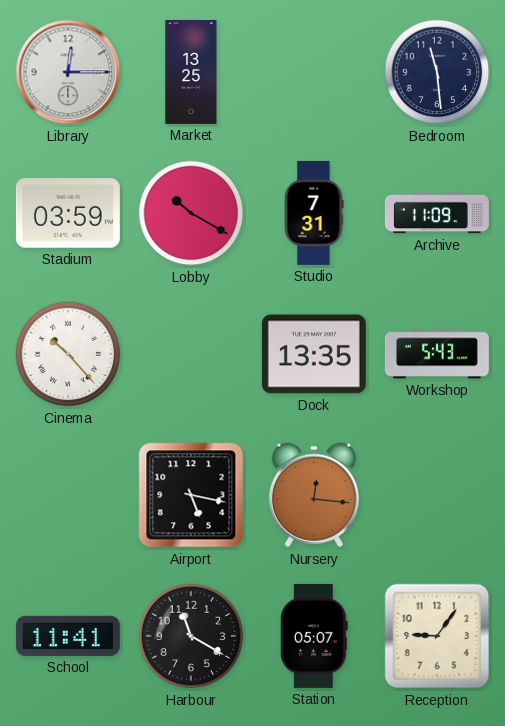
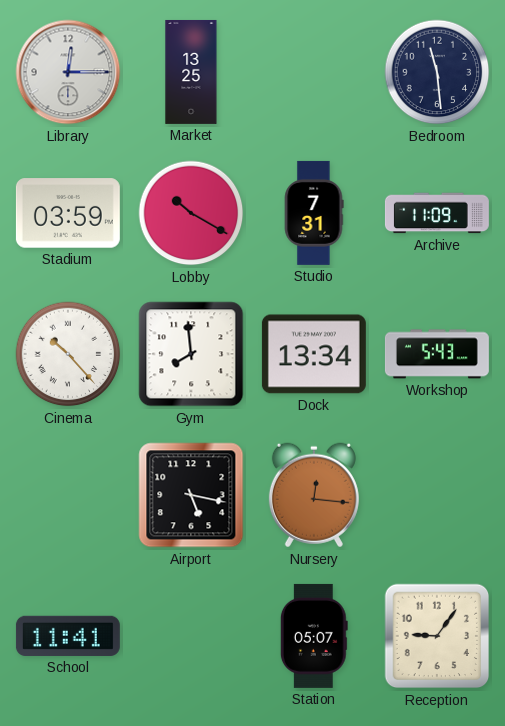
Gym: none -> 7:59 (191, 354)
Dock: 13:35 -> 13:34 (314, 354)
Harbour: 11:20 -> none (191, 636)
